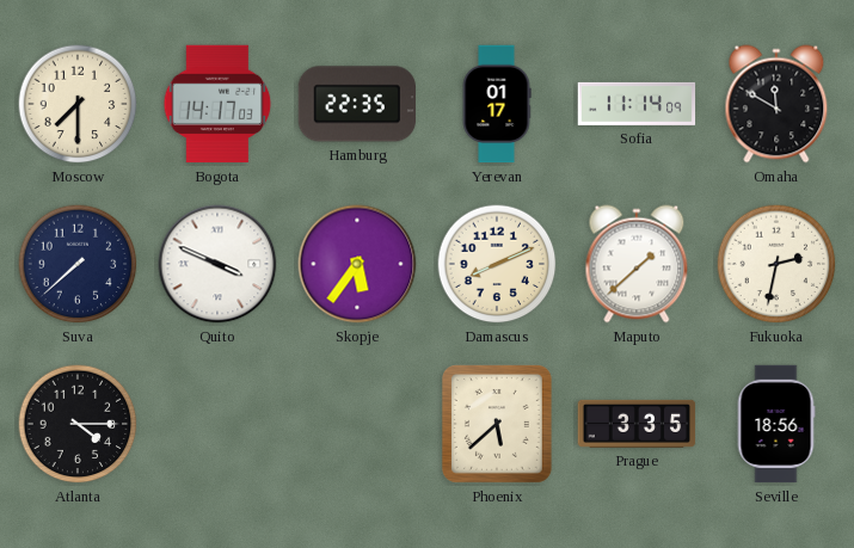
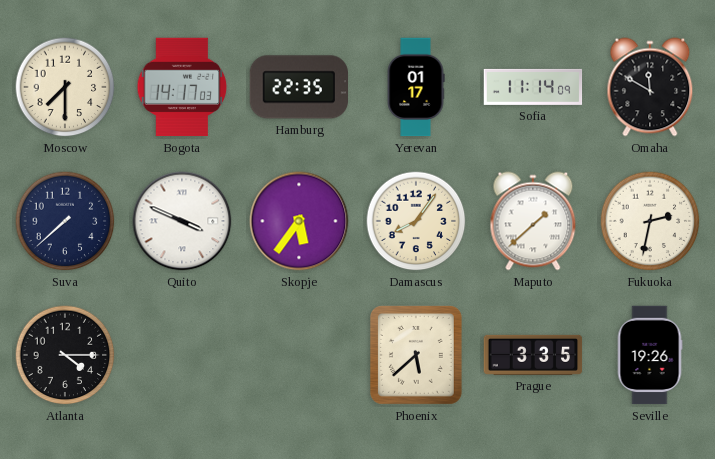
Damascus: 8:11 -> 8:06 (416, 221)
Seville: 18:56 -> 19:26 (650, 355)
